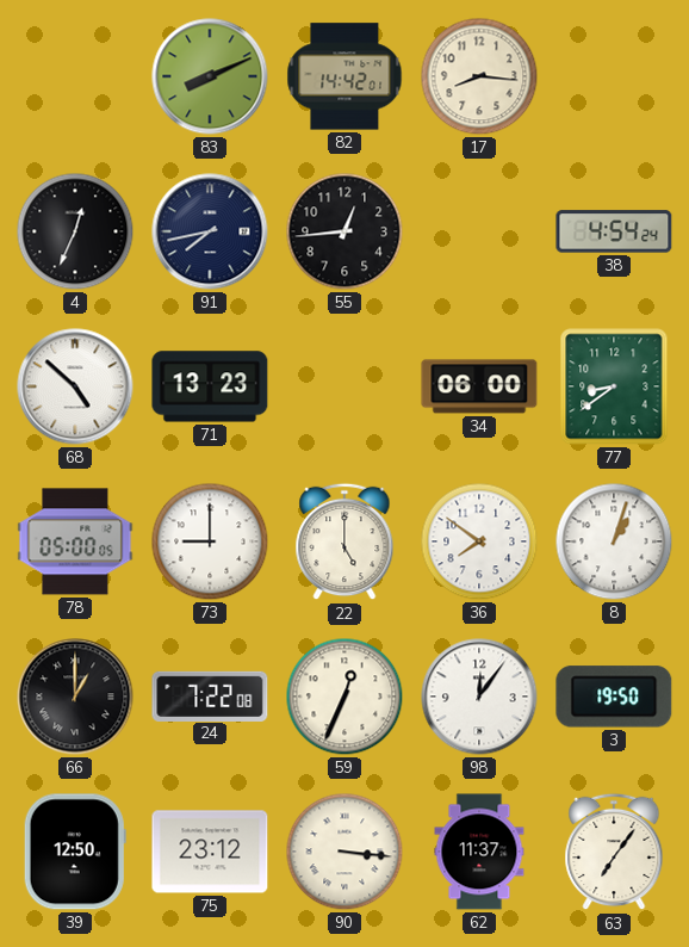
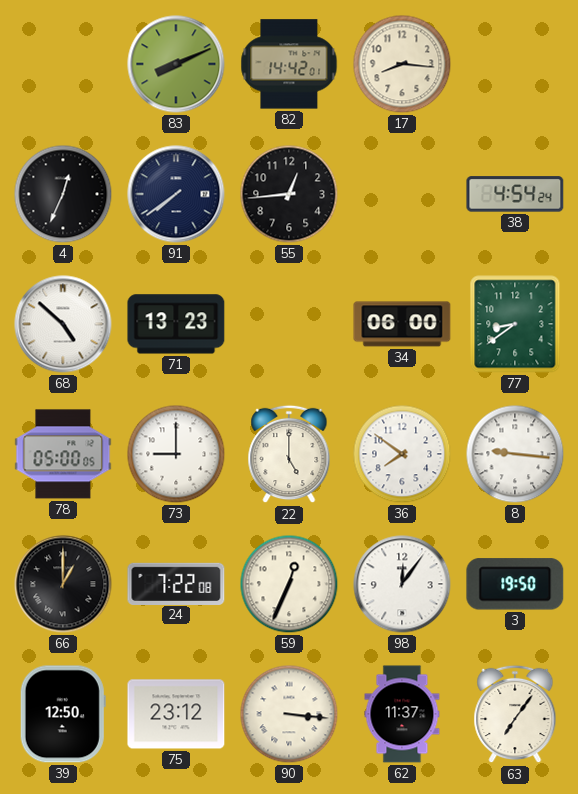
91: 7:43 -> 7:39 (176, 194)
8: 1:03 -> 9:16 (515, 454)
